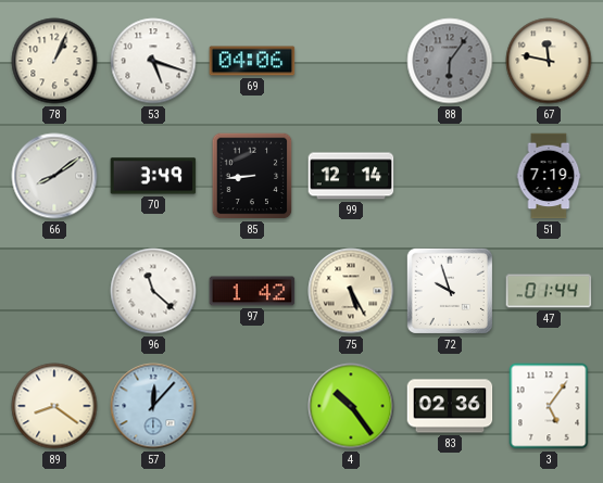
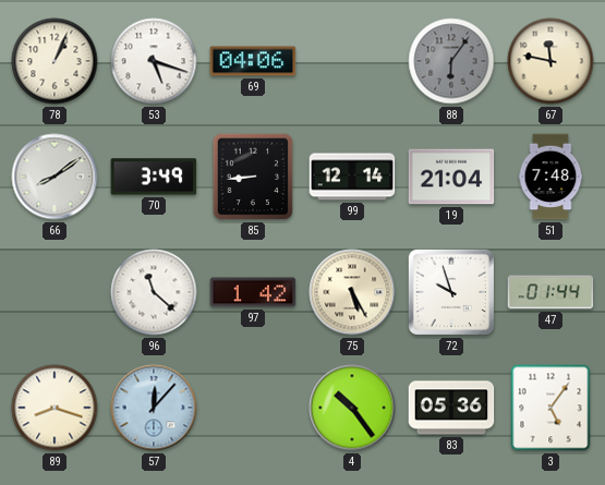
19: none -> 21:04 (451, 177)
51: 7:19 -> 7:48 (550, 177)
89: 8:21 -> 8:18 (55, 408)
83: 02:36 -> 05:36 (451, 408)
